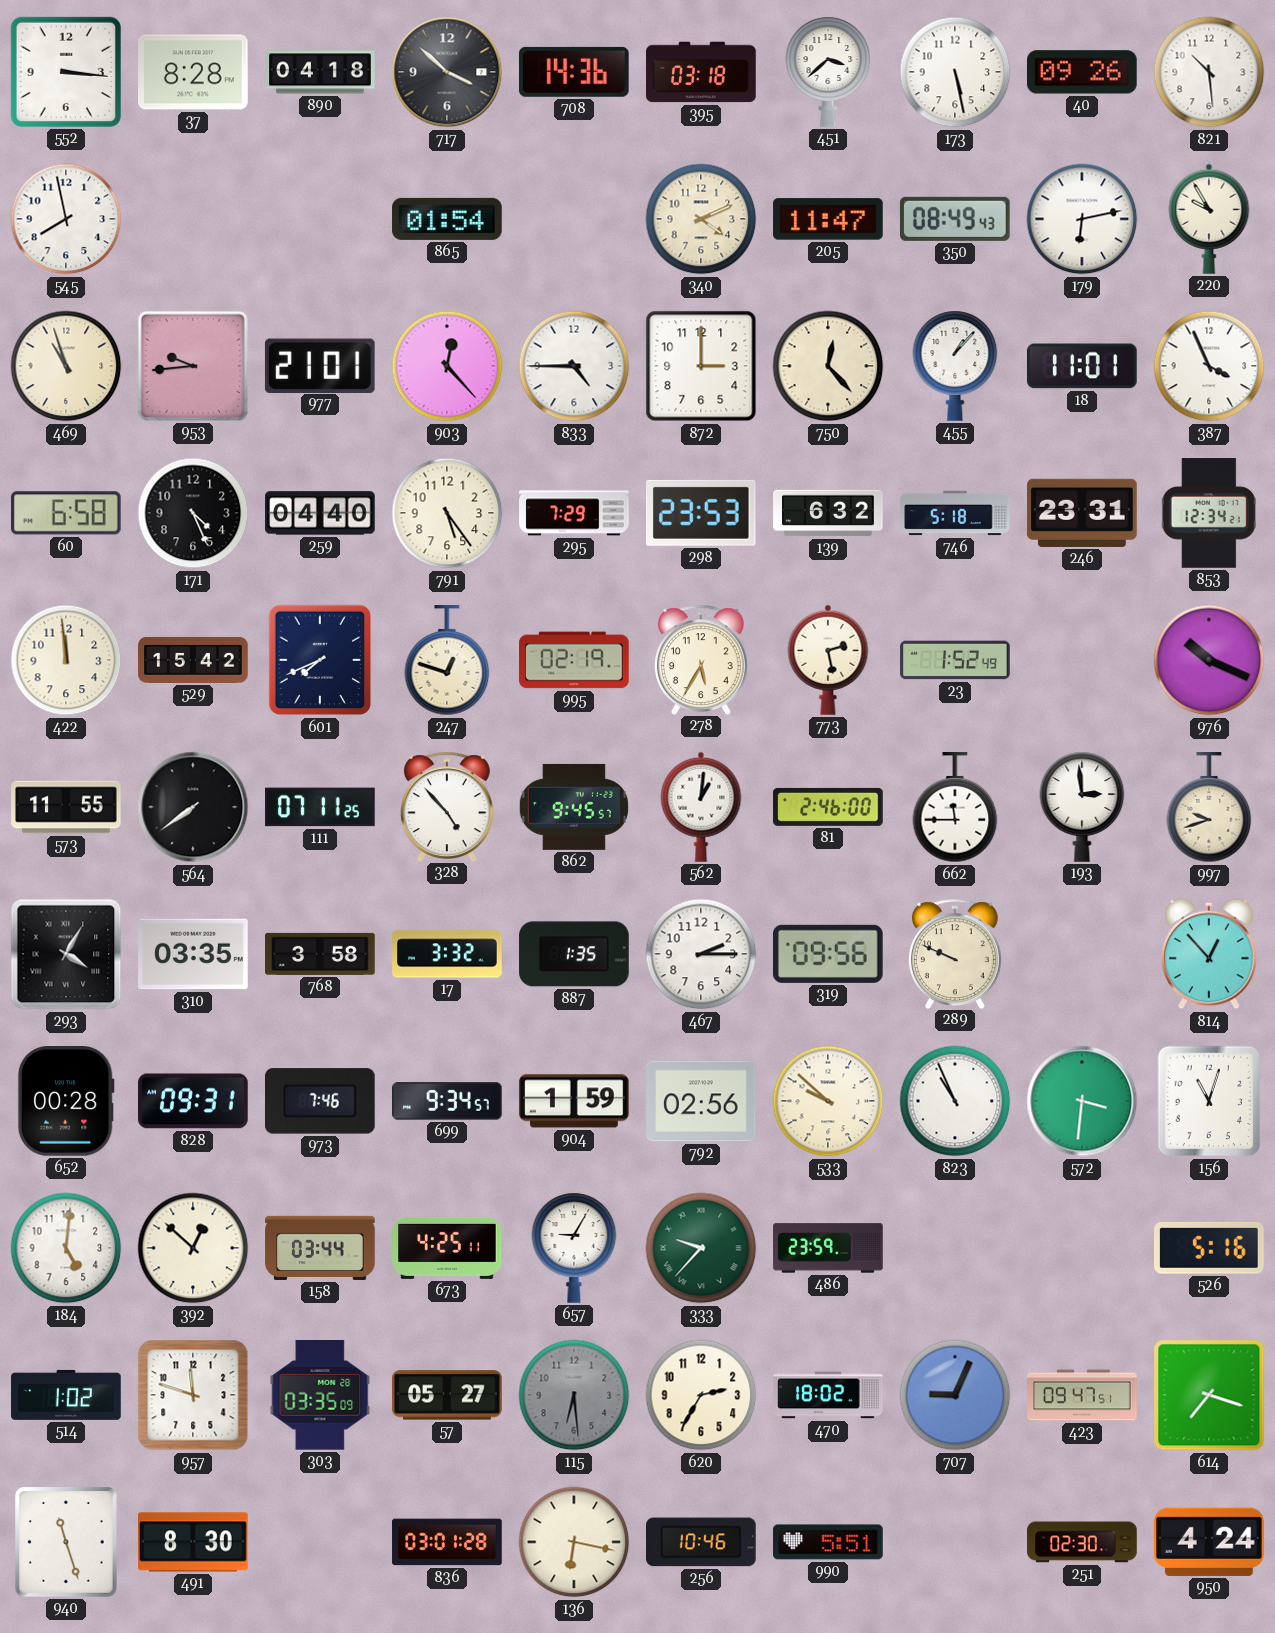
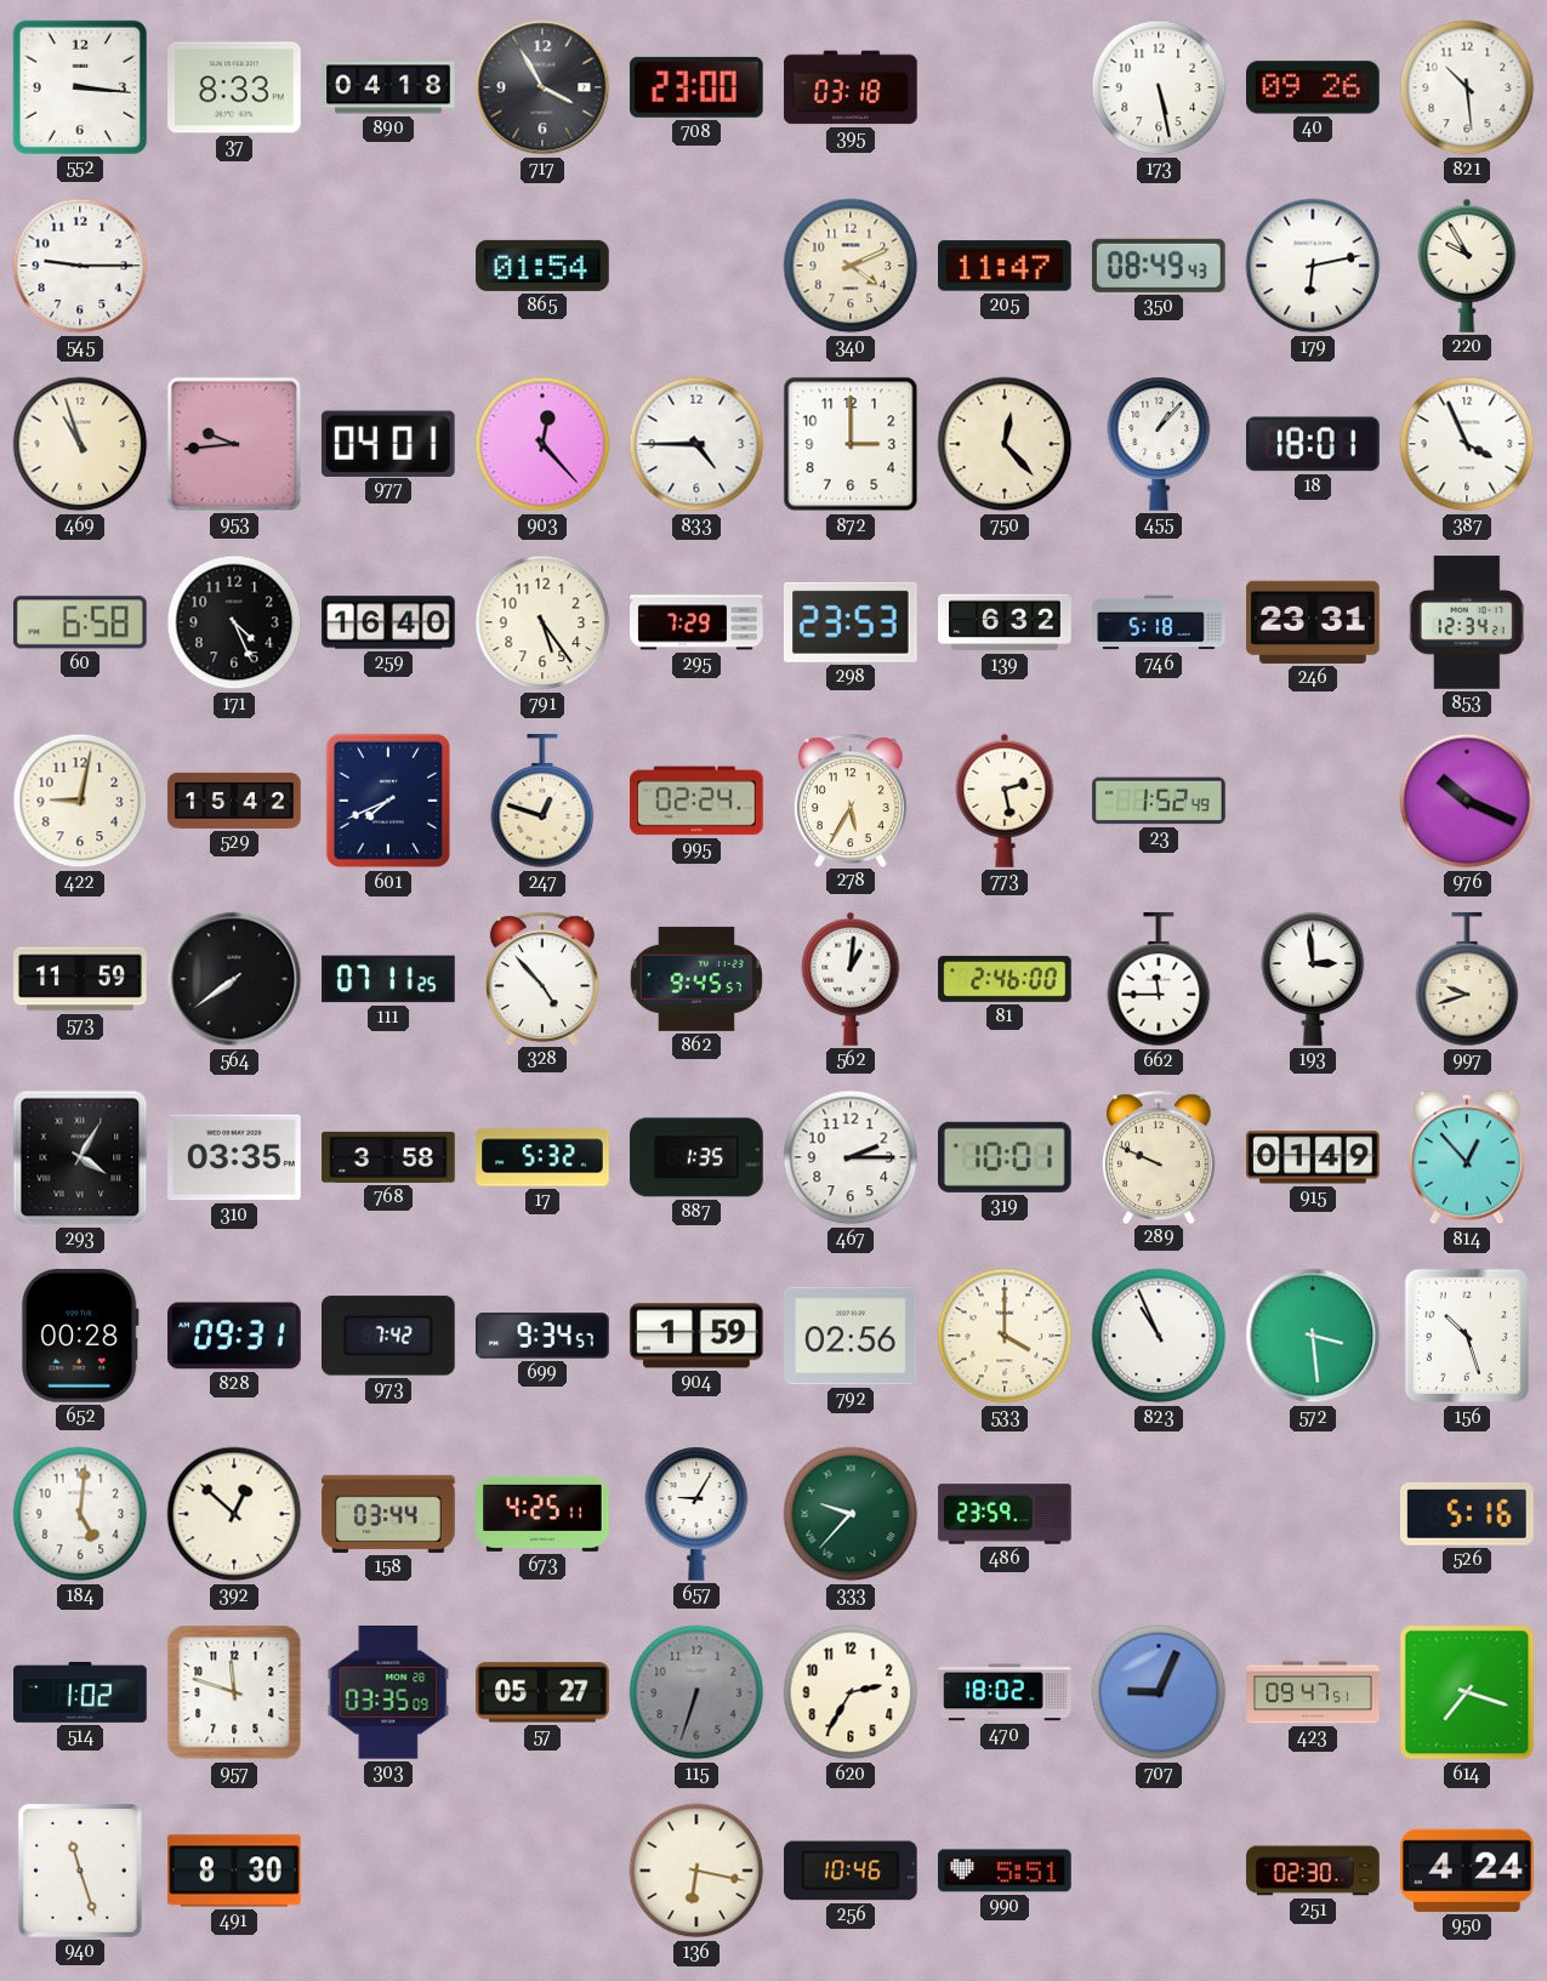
37: 8:28 -> 8:33 (234, 87)
717: 3:52 -> 3:55 (542, 87)
708: 14:36 -> 23:00 (696, 87)
451: 3:38 -> none (828, 72)
545: 7:58 -> 9:15 (80, 266)
977: 21:01 -> 04:01 (388, 443)
18: 11:01 -> 18:01 (1314, 444)
259: 04:40 -> 16:40 (388, 622)
422: 11:59 -> 9:02 (80, 801)
995: 02:19 -> 02:24 (696, 801)
573: 11:55 -> 11:59 (80, 979)
17: 3:32 -> 5:32 (542, 1157)
319: 09:56 -> 10:01 (1005, 1157)
915: none -> 01:49 (1313, 1157)
973: 7:46 -> 7:42 (389, 1336)
533: 9:52 -> 4:00 (1005, 1336)
572: 3:31 -> 3:29 (1313, 1336)
156: 11:03 -> 10:27 (1466, 1336)
115: 6:29 -> 6:33 (696, 1692)
836: 03:01 -> none (447, 1542)
